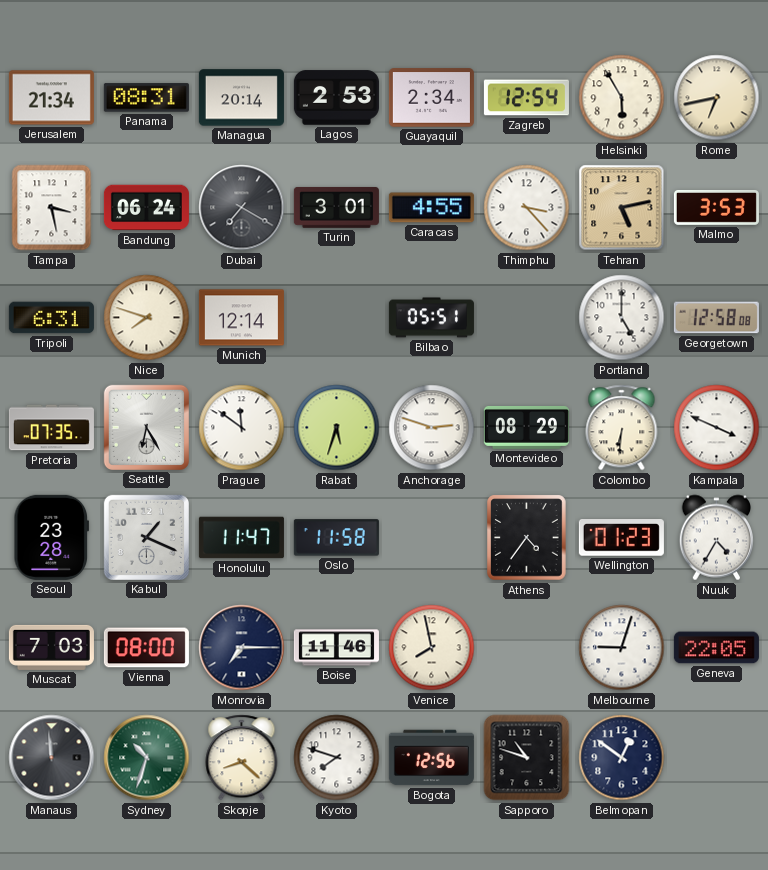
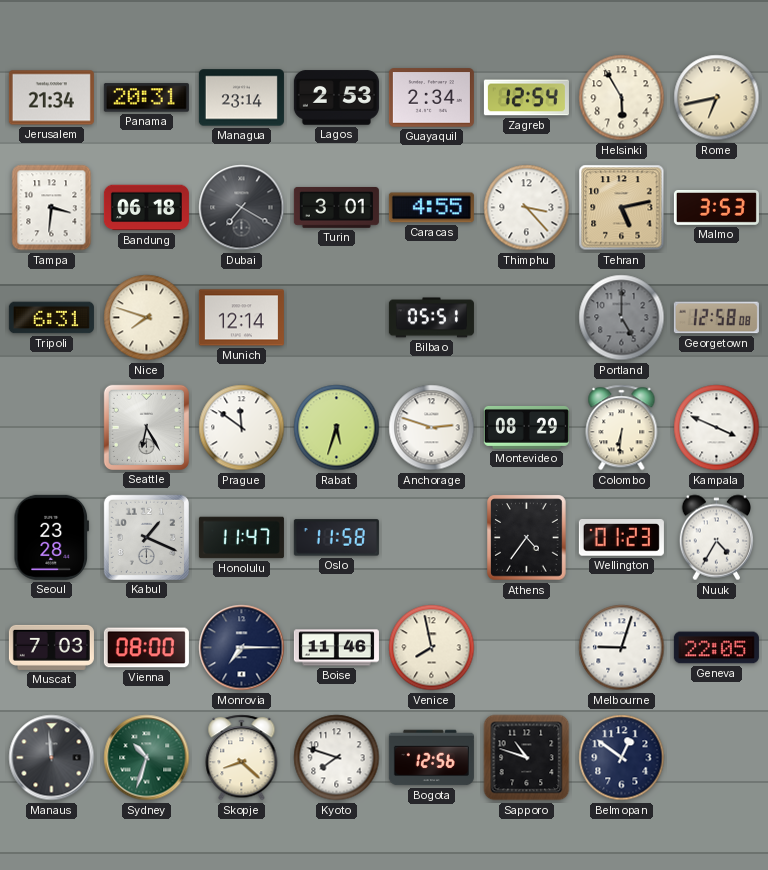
Panama: 08:31 -> 20:31 (146, 98)
Managua: 20:14 -> 23:14 (241, 98)
Tampa: 3:28 -> 3:31 (52, 208)
Bandung: 06:24 -> 06:18 (146, 208)
Portland dial: white -> grey (622, 318)
Pretoria: 07:35 -> none (51, 428)
